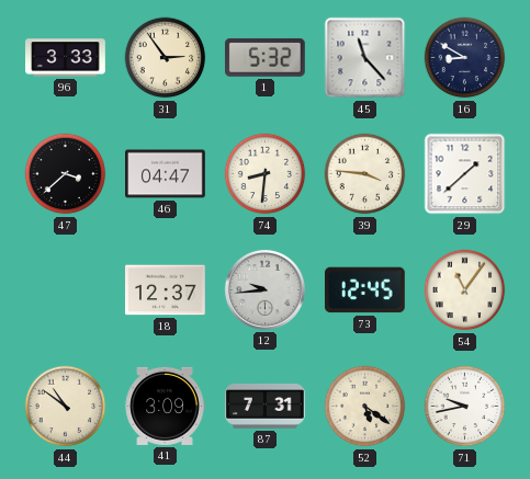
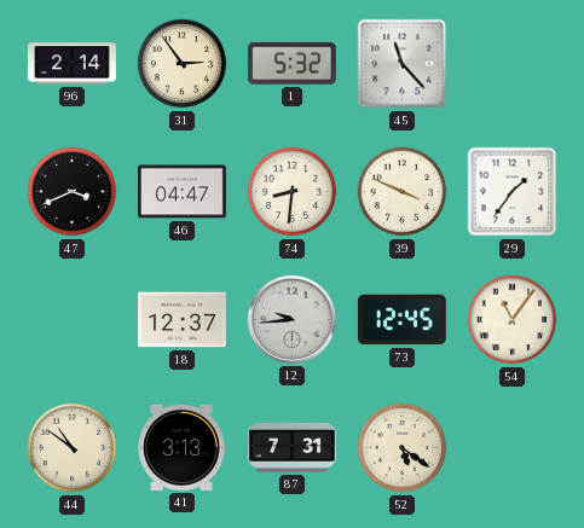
96: 3:33 -> 2:14 (73, 64)
16: 8:50 -> none (465, 58)
47: 3:38 -> 3:41 (73, 192)
39: 3:46 -> 3:49 (403, 192)
29: 1:38 -> 1:36 (513, 192)
41: 3:09 -> 3:13 (181, 447)
71: 9:43 -> none (465, 407)
